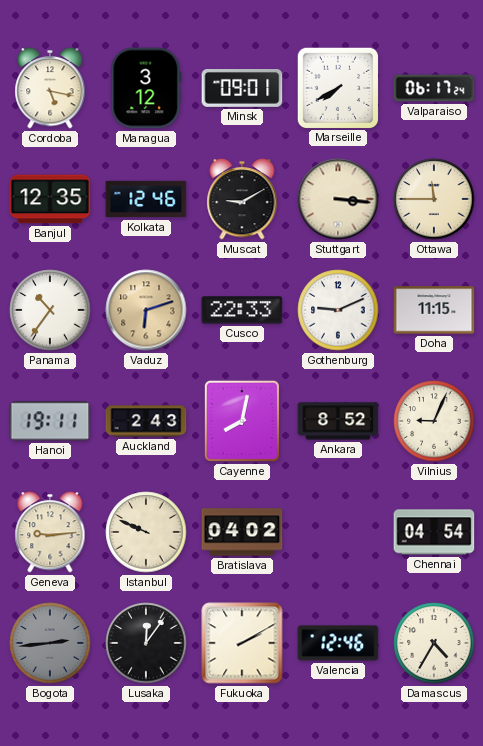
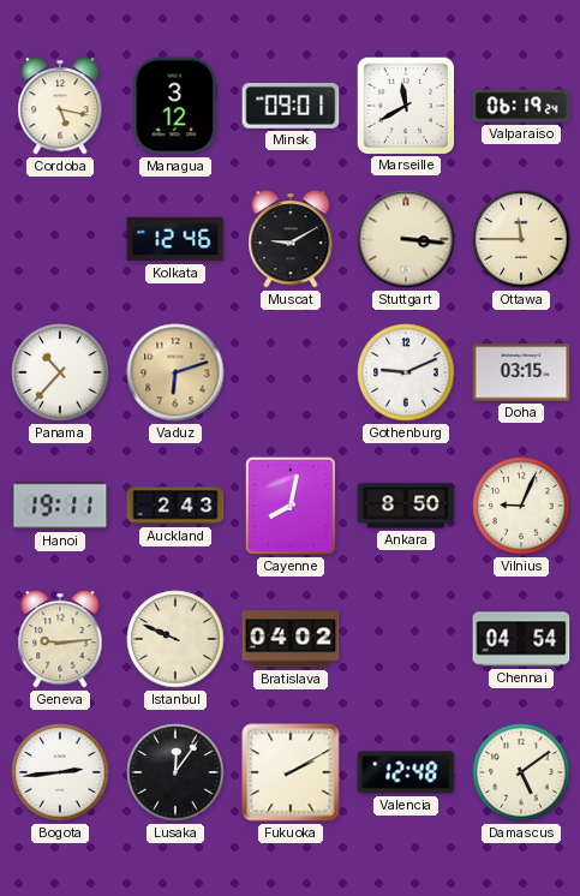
Marseille: 7:40 -> 11:40 (405, 104)
Valparaiso: 06:17 -> 06:19 (521, 106)
Banjul: 12:35 -> none (50, 199)
Panama: 10:36 -> 10:37 (60, 372)
Cusco: 22:33 -> none (242, 310)
Doha: 11:15 -> 03:15 (521, 372)
Ankara: 8:52 -> 8:50 (406, 506)
Bogota dial: grey -> white (60, 772)
Valencia: 12:46 -> 12:48 (406, 772)
Damascus: 4:35 -> 5:09 (521, 772)
